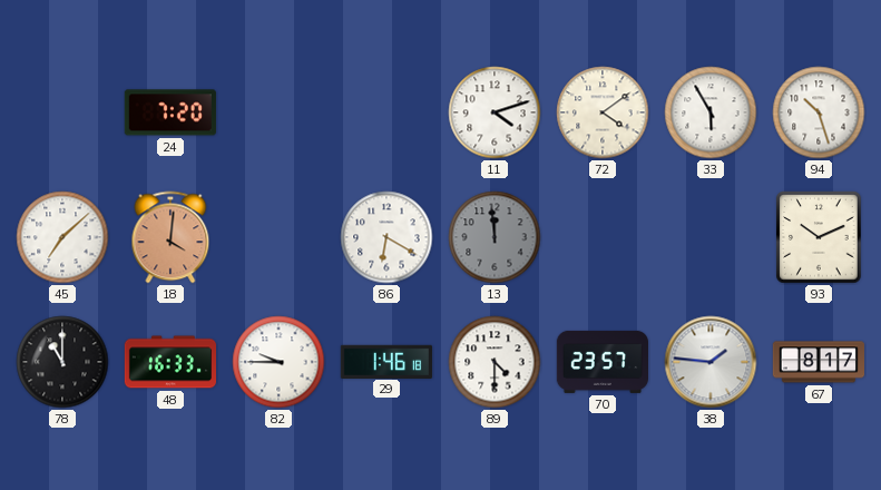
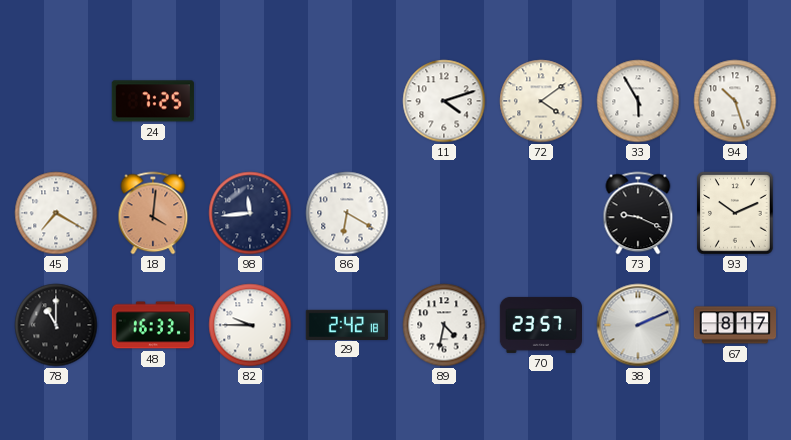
24: 7:20 -> 7:25 (153, 101)
45: 7:08 -> 7:20 (56, 213)
98: none -> 11:44 (250, 213)
13: 11:59 -> none (495, 237)
73: none -> 9:19 (638, 213)
29: 1:46 -> 2:42 (347, 324)
89: 4:30 -> 4:32 (444, 325)
38: 1:46 -> 2:11 (638, 325)
